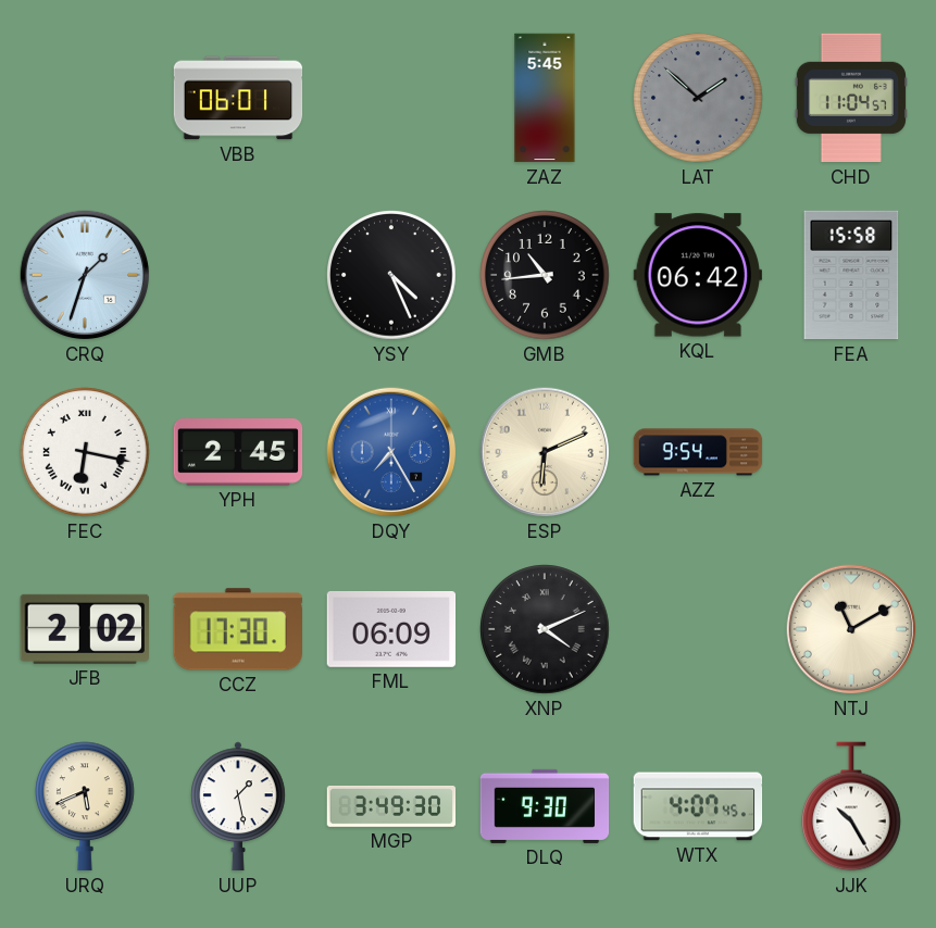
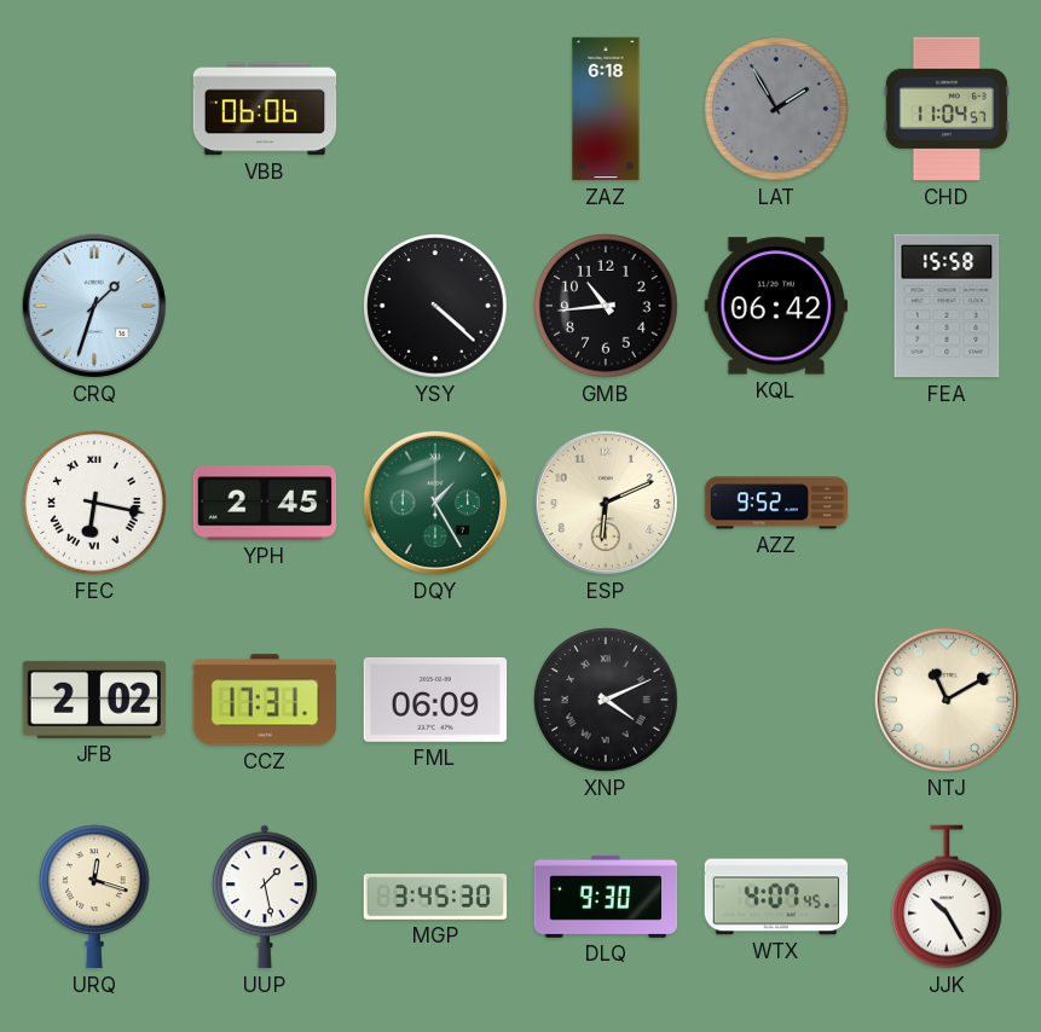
VBB: 06:01 -> 06:06 (265, 109)
ZAZ: 5:45 -> 6:18 (606, 109)
LAT: 1:52 -> 1:55 (776, 109)
YSY: 4:26 -> 4:22 (435, 306)
DQY: 7:25 -> 1:25 (435, 503)
DQY dial: blue -> green (435, 503)
AZZ: 9:54 -> 9:52 (776, 503)
CCZ: 17:30 -> 17:31 (264, 700)
URQ: 5:41 -> 12:18 (96, 897)
MGP: 3:49 -> 3:45 (435, 898)
